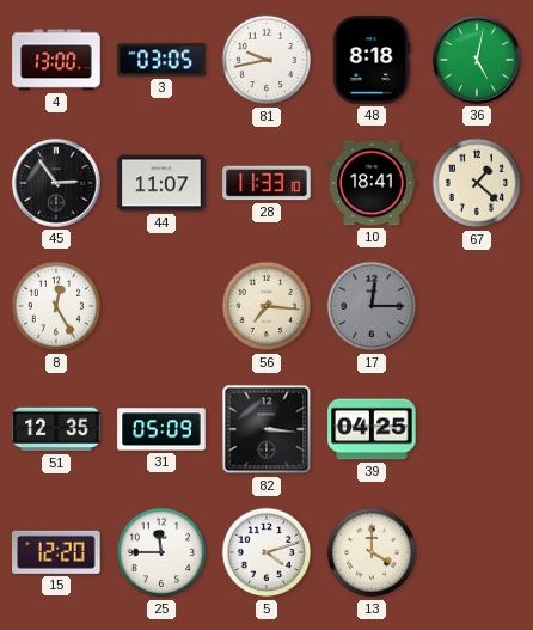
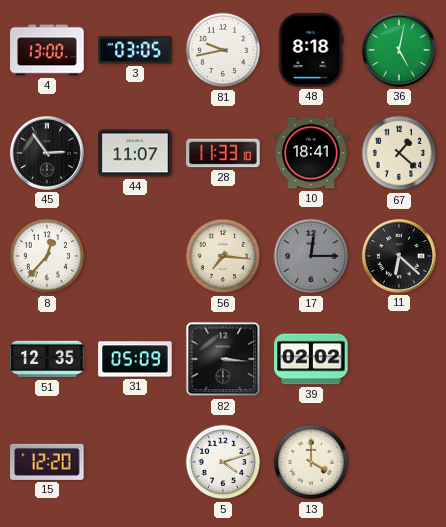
8: 12:25 -> 12:37 (47, 256)
11: none -> 6:22 (399, 256)
39: 04:25 -> 02:02 (311, 359)
25: 11:45 -> none (161, 552)
